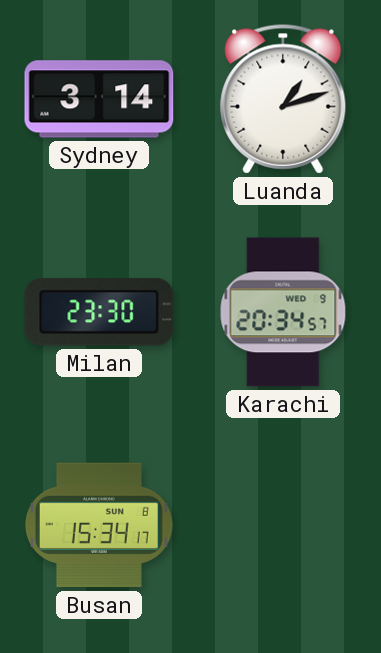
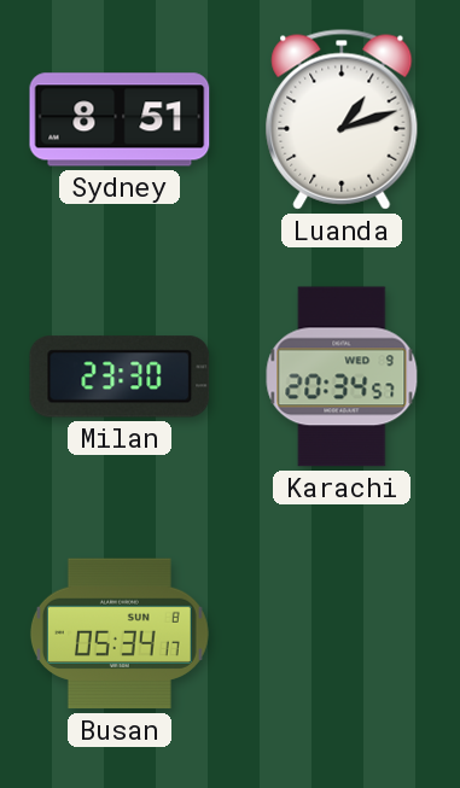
Sydney: 3:14 -> 8:51 (120, 119)
Busan: 15:34 -> 05:34 (120, 634)
